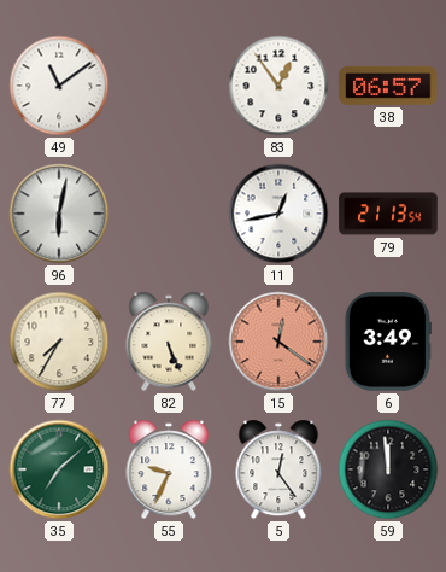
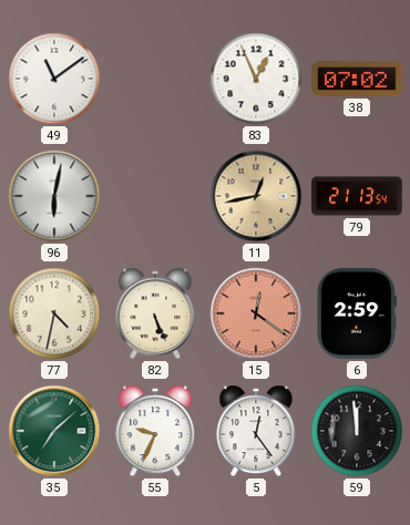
83: 12:54 -> 12:56 (256, 79)
38: 06:57 -> 07:02 (357, 79)
11 dial: white -> champagne (256, 196)
77: 7:35 -> 4:32 (54, 313)
6: 3:49 -> 2:59 (357, 313)
